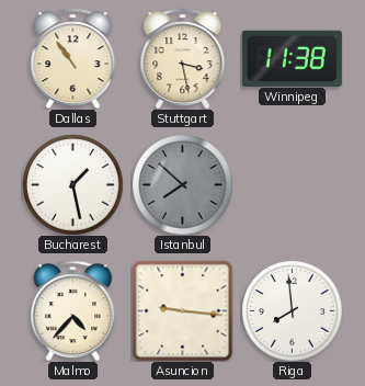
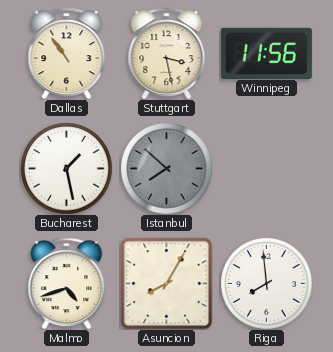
Winnipeg: 11:38 -> 11:56 (266, 53)
Malmo: 4:37 -> 4:42 (67, 283)
Asuncion: 9:16 -> 8:05 (166, 283)
